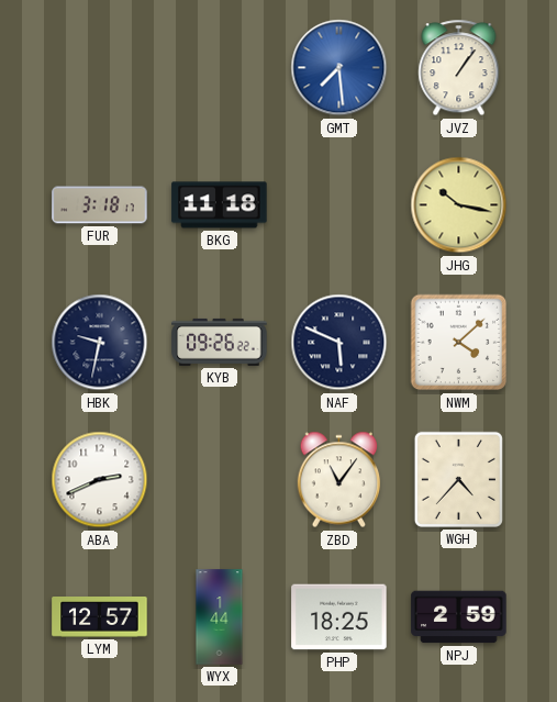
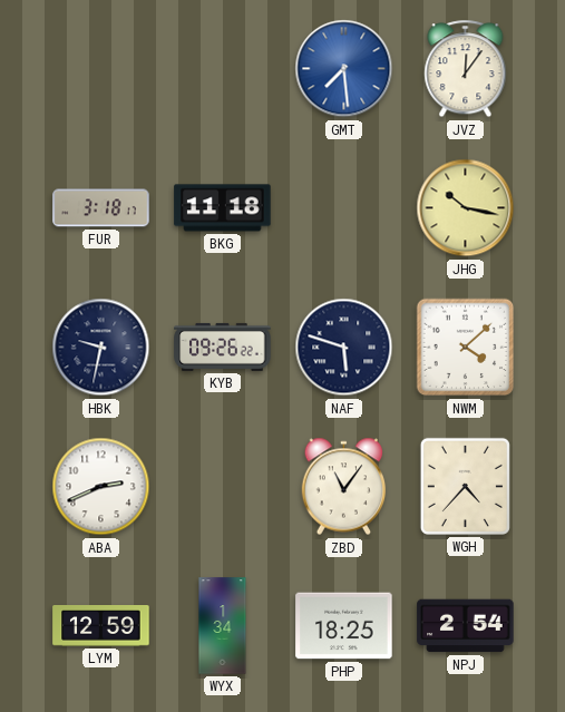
JVZ: 1:06 -> 12:06 (466, 69)
NAF: 5:49 -> 5:48 (344, 348)
LYM: 12:57 -> 12:59 (101, 626)
WYX: 1:44 -> 1:34 (223, 626)
NPJ: 2:59 -> 2:54 (466, 626)
